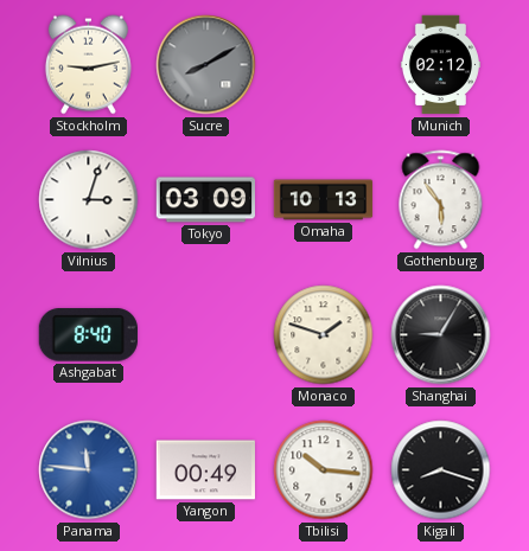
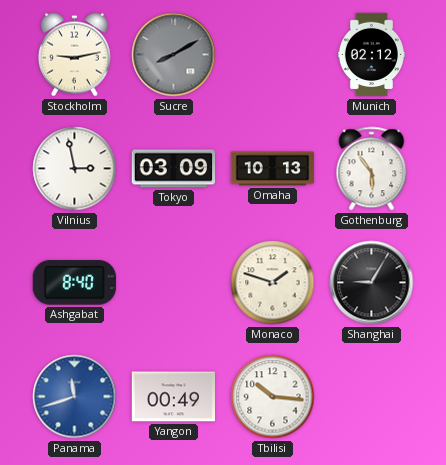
Vilnius: 3:03 -> 2:58 (75, 169)
Panama: 11:46 -> 11:42 (75, 397)
Kigali: 8:18 -> none (441, 470)
